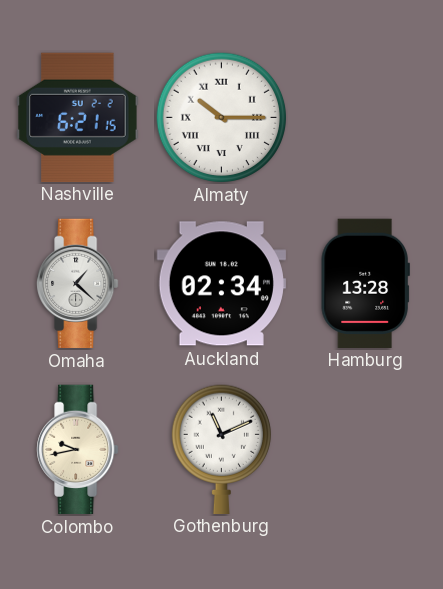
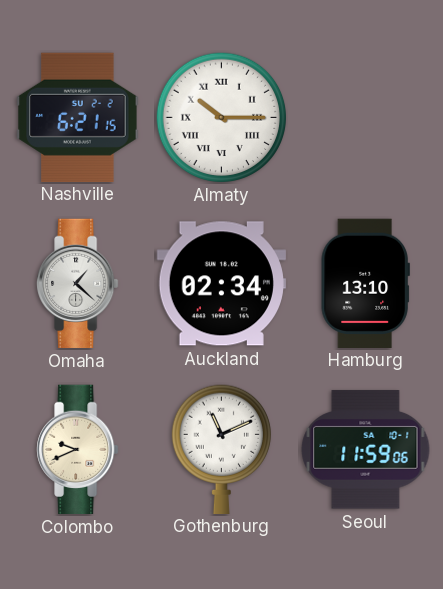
Hamburg: 13:28 -> 13:10 (365, 283)
Colombo: 9:43 -> 9:41 (78, 450)
Seoul: none -> 11:59 (366, 450)
